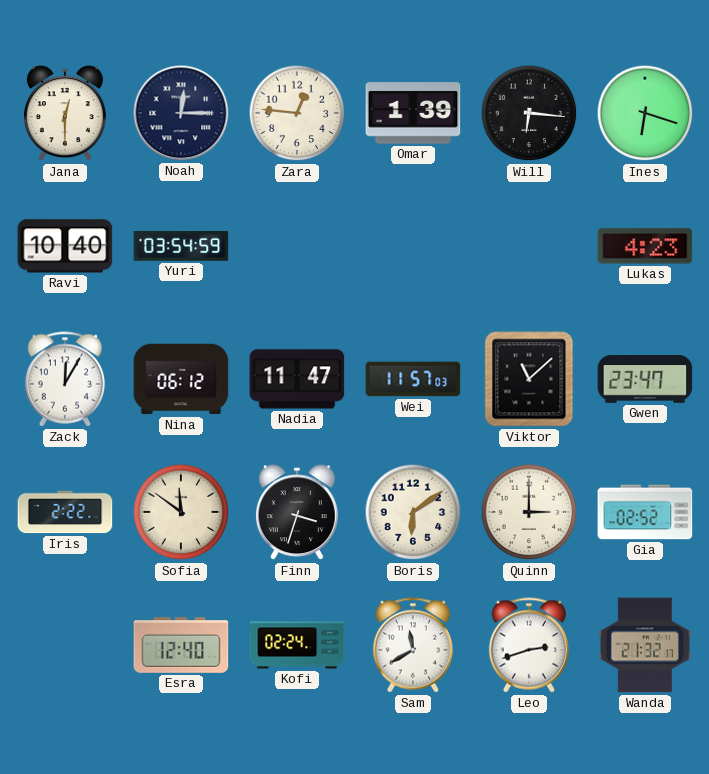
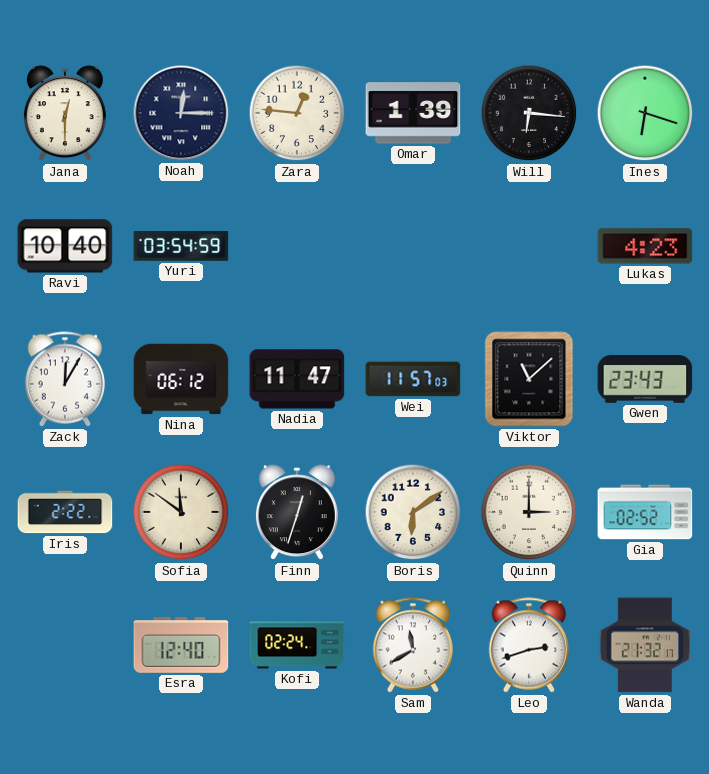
Gwen: 23:47 -> 23:43 (645, 379)
Finn: 3:33 -> 12:33 (297, 513)
